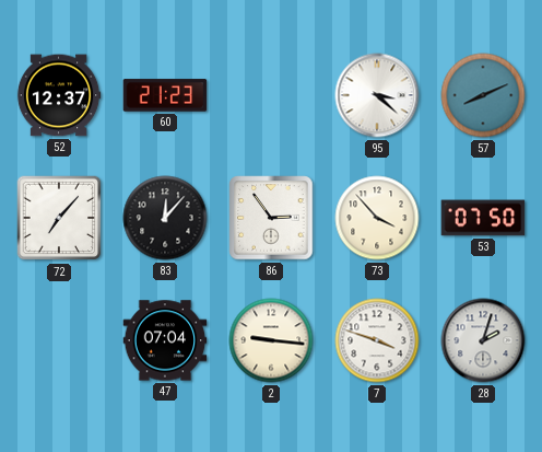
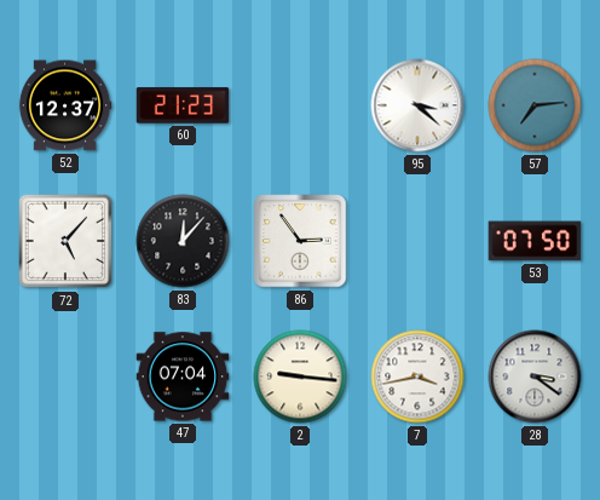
57: 8:11 -> 7:14 (535, 105)
72: 7:07 -> 5:07 (65, 241)
73: 3:53 -> none (377, 218)
7: 3:48 -> 3:43 (417, 377)
28: 2:03 -> 3:21 (535, 377)
